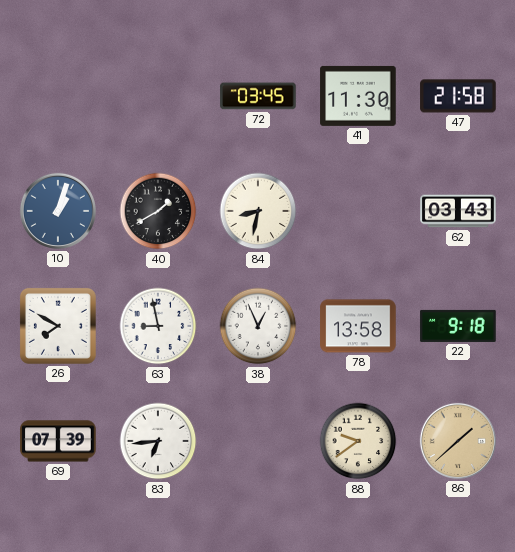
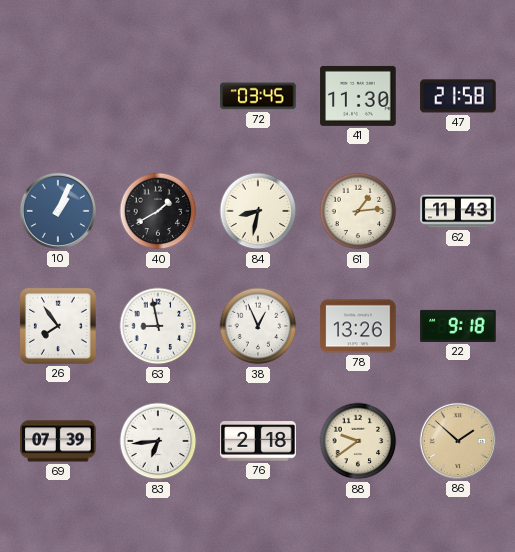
10: 1:03 -> 1:04 (58, 211)
61: none -> 1:14 (358, 211)
62: 03:43 -> 11:43 (458, 211)
26: 7:50 -> 7:54 (58, 326)
78: 13:58 -> 13:26 (358, 326)
76: none -> 2:18 (258, 441)
86: 1:38 -> 1:52 (458, 441)
